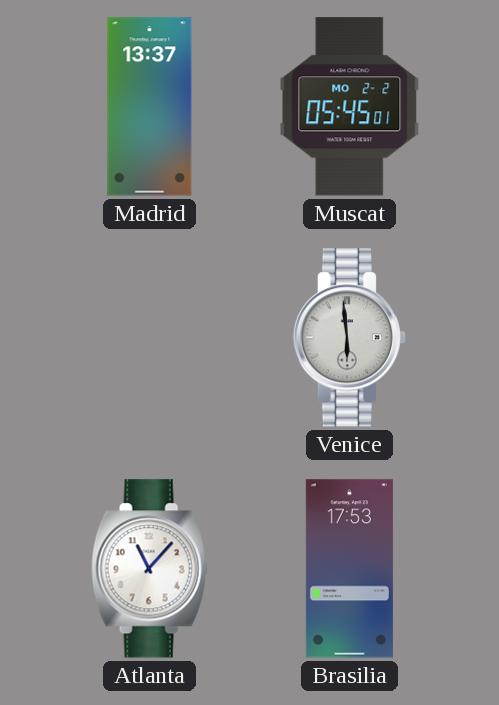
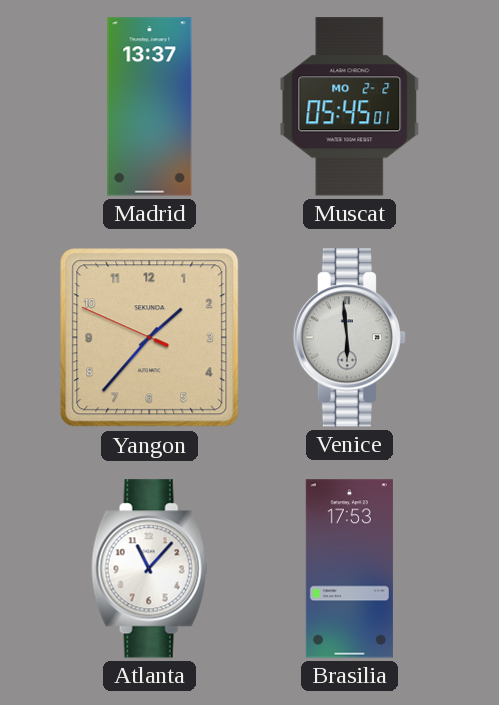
Yangon: none -> 1:36 (150, 338)
